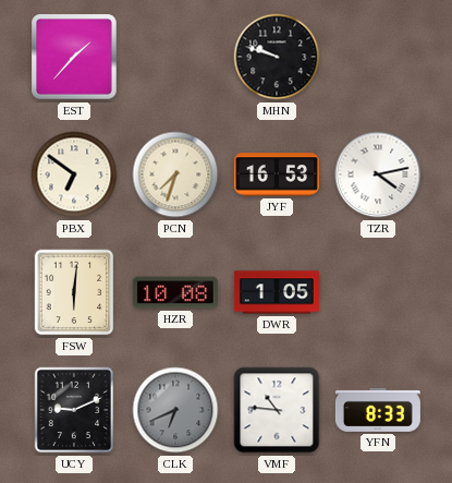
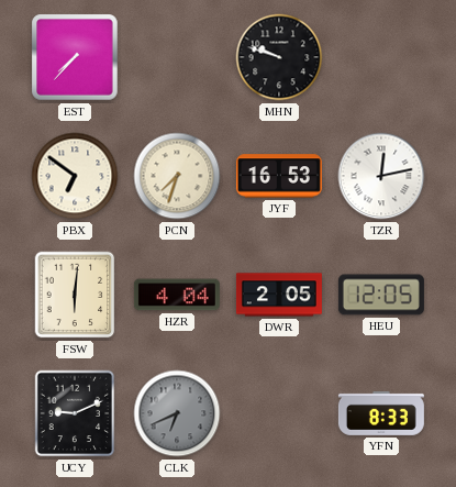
EST: 1:37 -> 7:37 (75, 57)
TZR: 4:13 -> 12:13 (381, 176)
HZR: 10:08 -> 4:04 (177, 295)
DWR: 1:05 -> 2:05 (279, 295)
HEU: none -> 12:05 (381, 295)
VMF: 10:46 -> none (277, 410)
